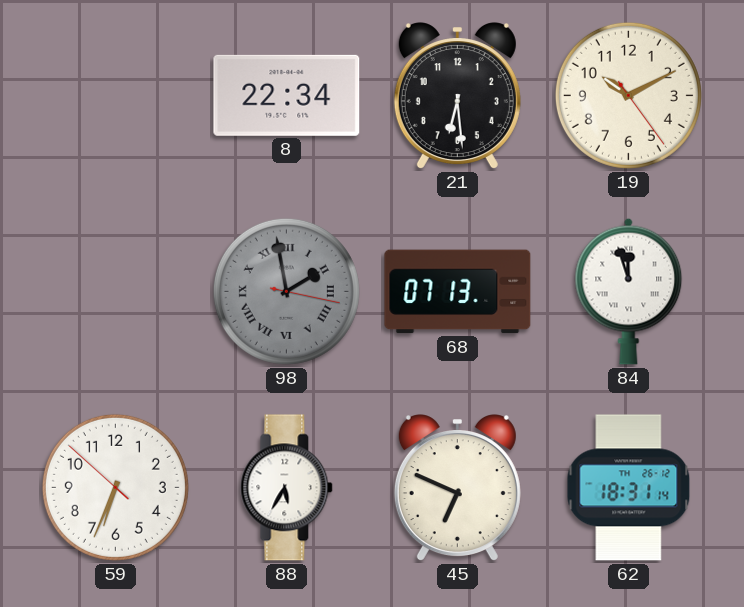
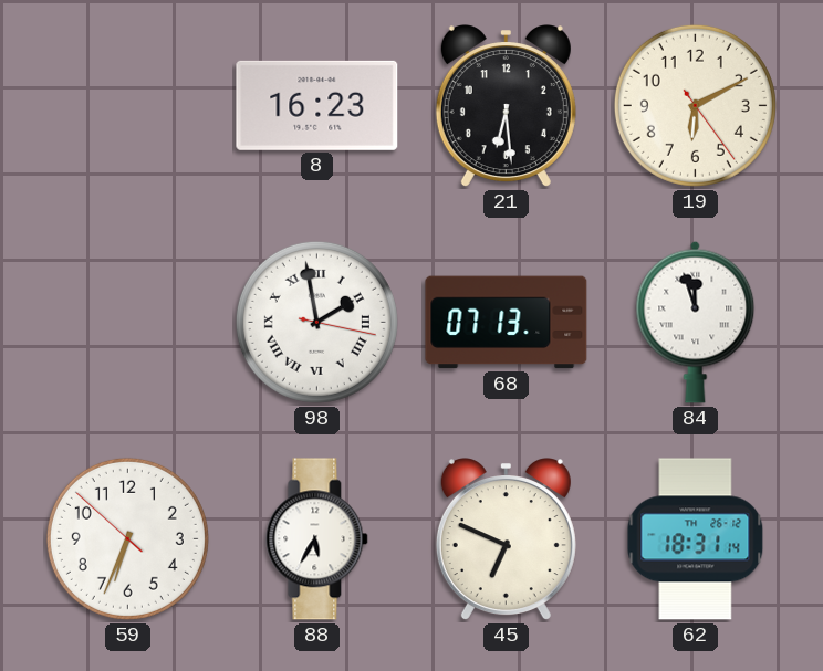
8: 22:34 -> 16:23 (317, 105)
19: 10:10 -> 6:10 (695, 105)
98 dial: grey -> white (316, 322)
